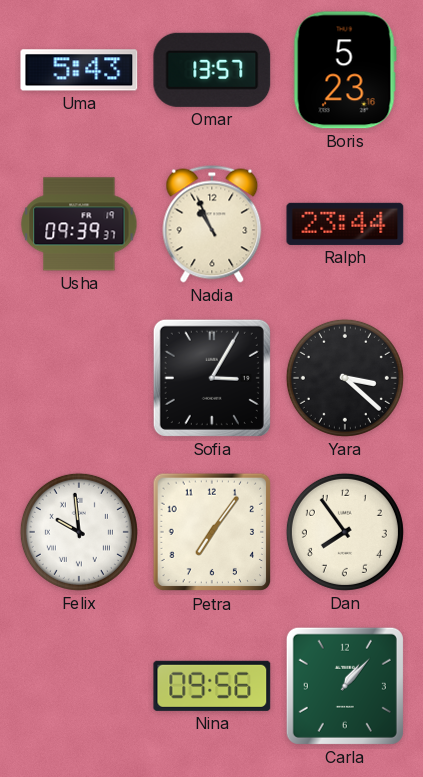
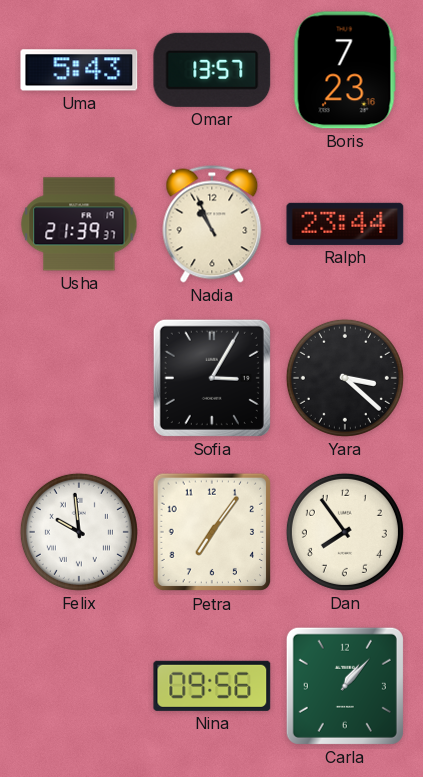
Boris: 5:23 -> 7:23 (345, 70)
Usha: 09:39 -> 21:39 (79, 224)
